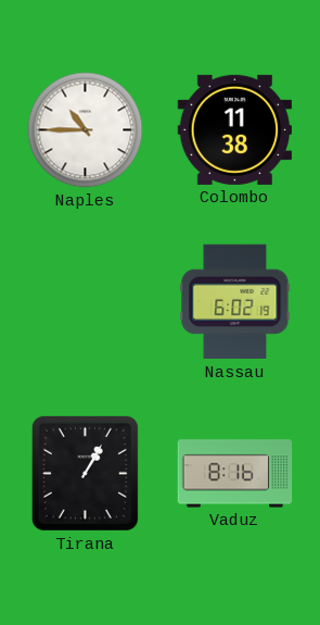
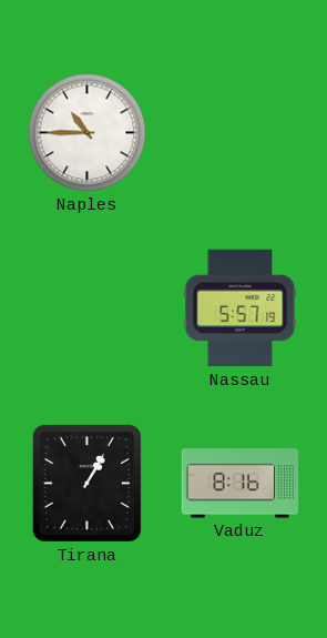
Colombo: 11:38 -> none (234, 129)
Nassau: 6:02 -> 5:57 (241, 308)
